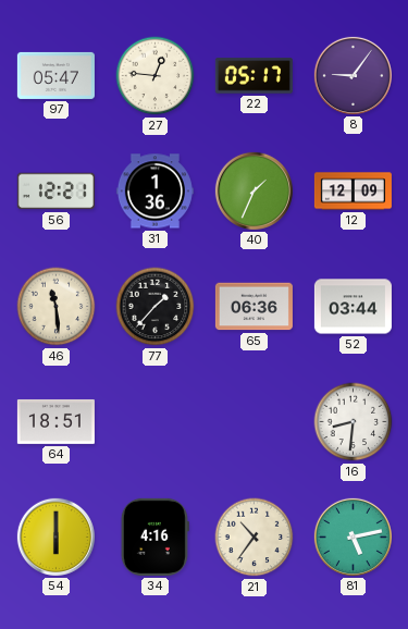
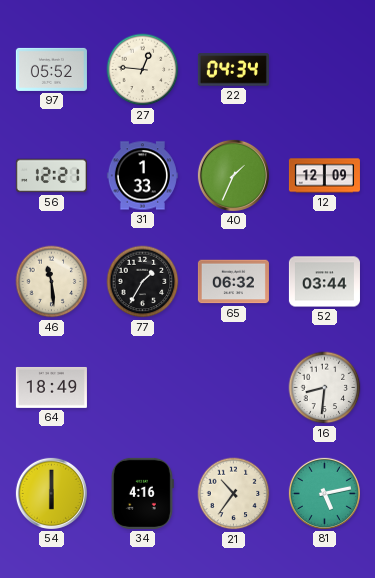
97: 05:47 -> 05:52 (51, 69)
22: 05:17 -> 04:34 (233, 70)
8: 9:06 -> none (353, 75)
31: 1:36 -> 1:33 (142, 176)
77: 1:37 -> 1:35 (143, 282)
65: 06:36 -> 06:32 (233, 282)
64: 18:51 -> 18:49 (51, 387)
